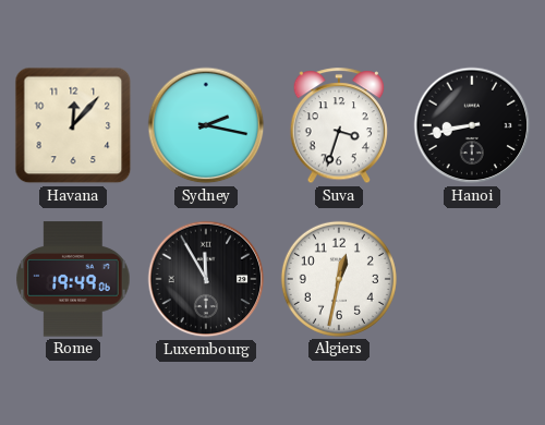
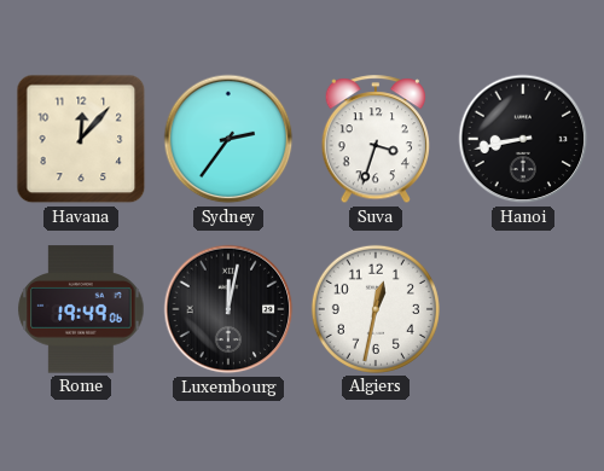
Sydney: 2:17 -> 2:36 (228, 139)
Luxembourg: 11:55 -> 12:02 (228, 309)
